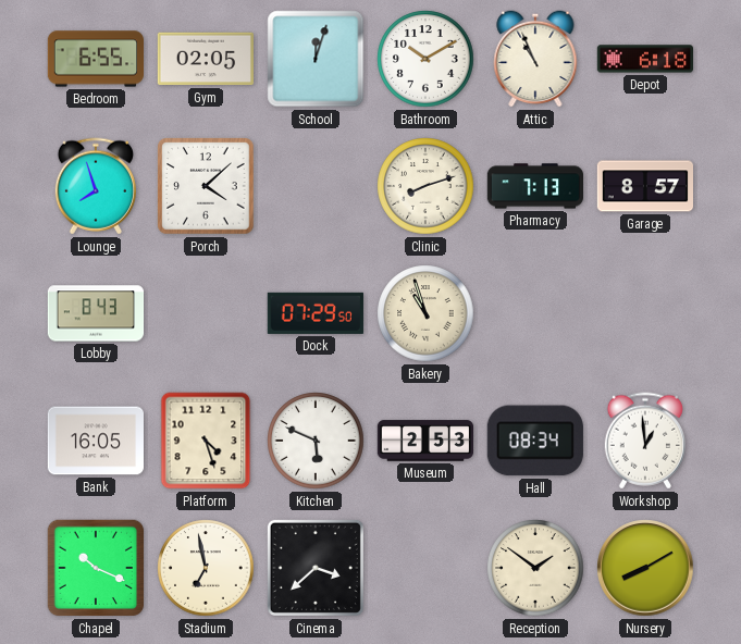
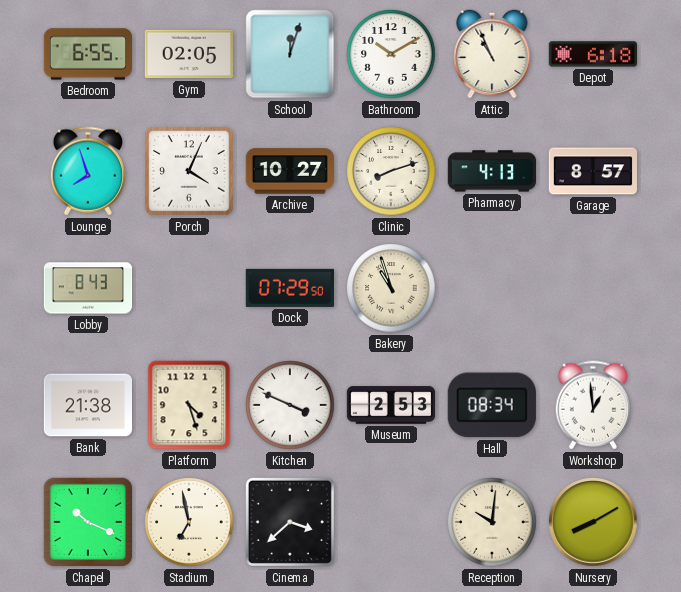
Porch: 4:08 -> 4:04 (189, 171)
Archive: none -> 10:27 (289, 171)
Pharmacy: 7:13 -> 4:13 (491, 171)
Bank: 16:05 -> 21:38 (87, 405)
Kitchen: 5:49 -> 3:49 (290, 405)
Reception: 1:51 -> 10:01 (492, 522)
